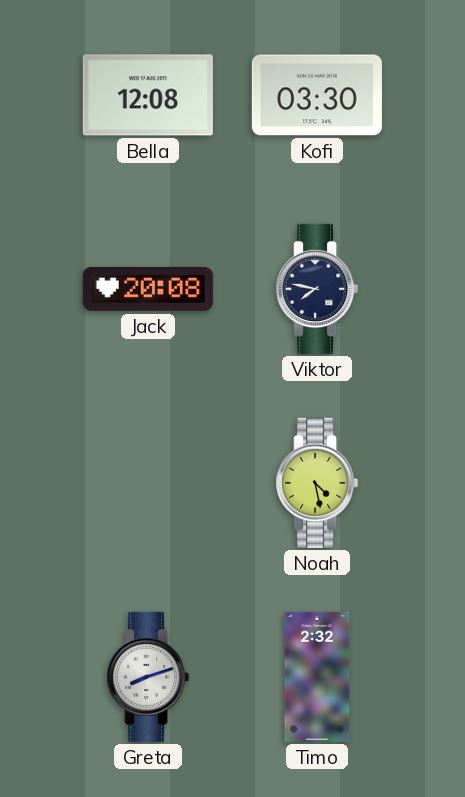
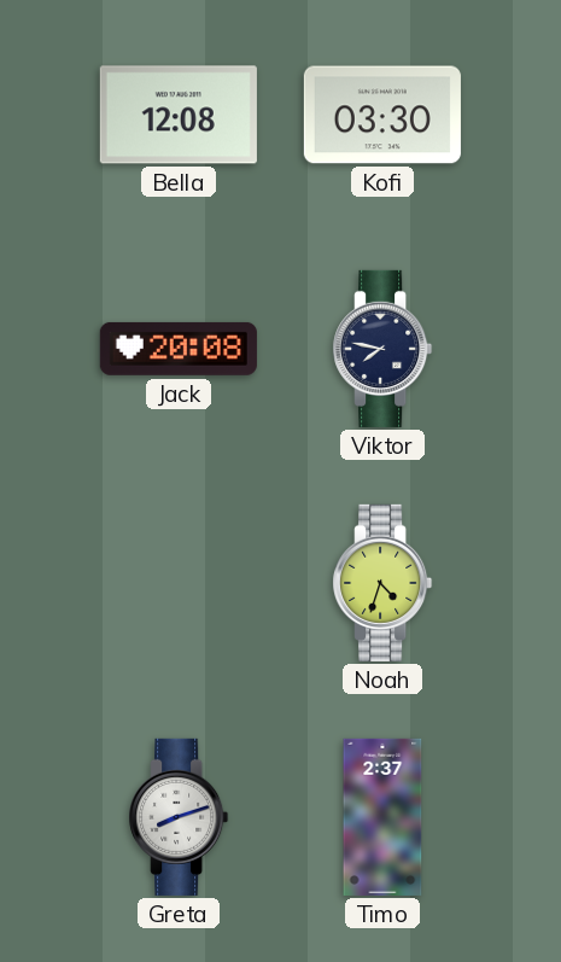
Noah: 4:28 -> 4:33 (382, 583)
Timo: 2:32 -> 2:37 (382, 817)
